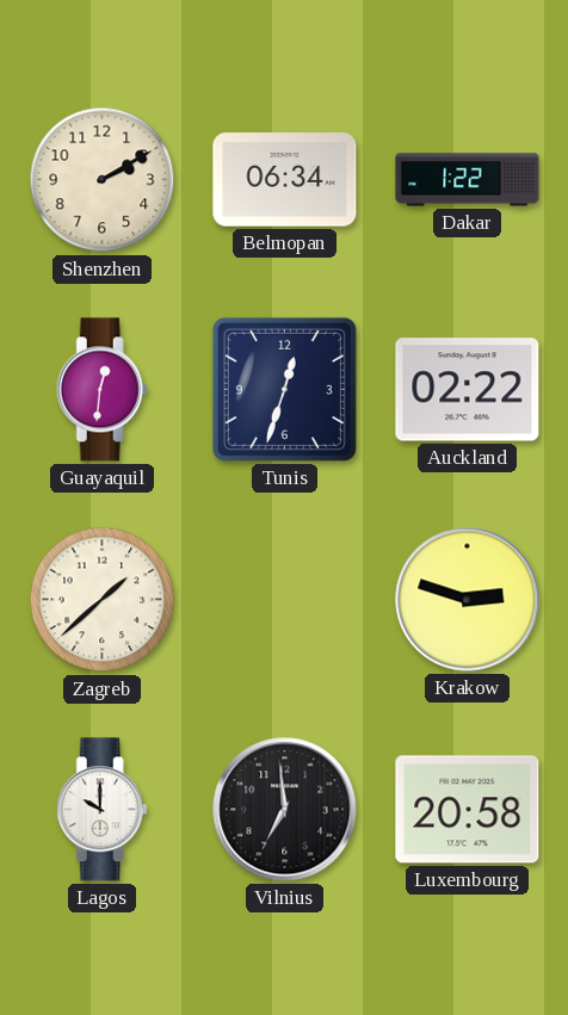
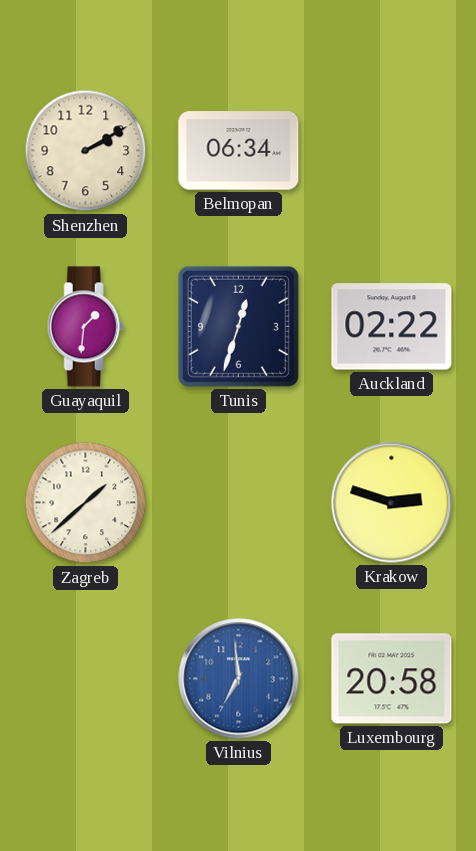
Dakar: 1:22 -> none (468, 180)
Guayaquil: 12:31 -> 1:31 (85, 327)
Lagos: 10:00 -> none (101, 810)
Vilnius dial: black -> blue (239, 679)
